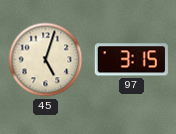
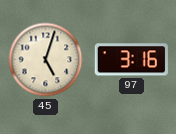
97: 3:15 -> 3:16 (131, 60)
